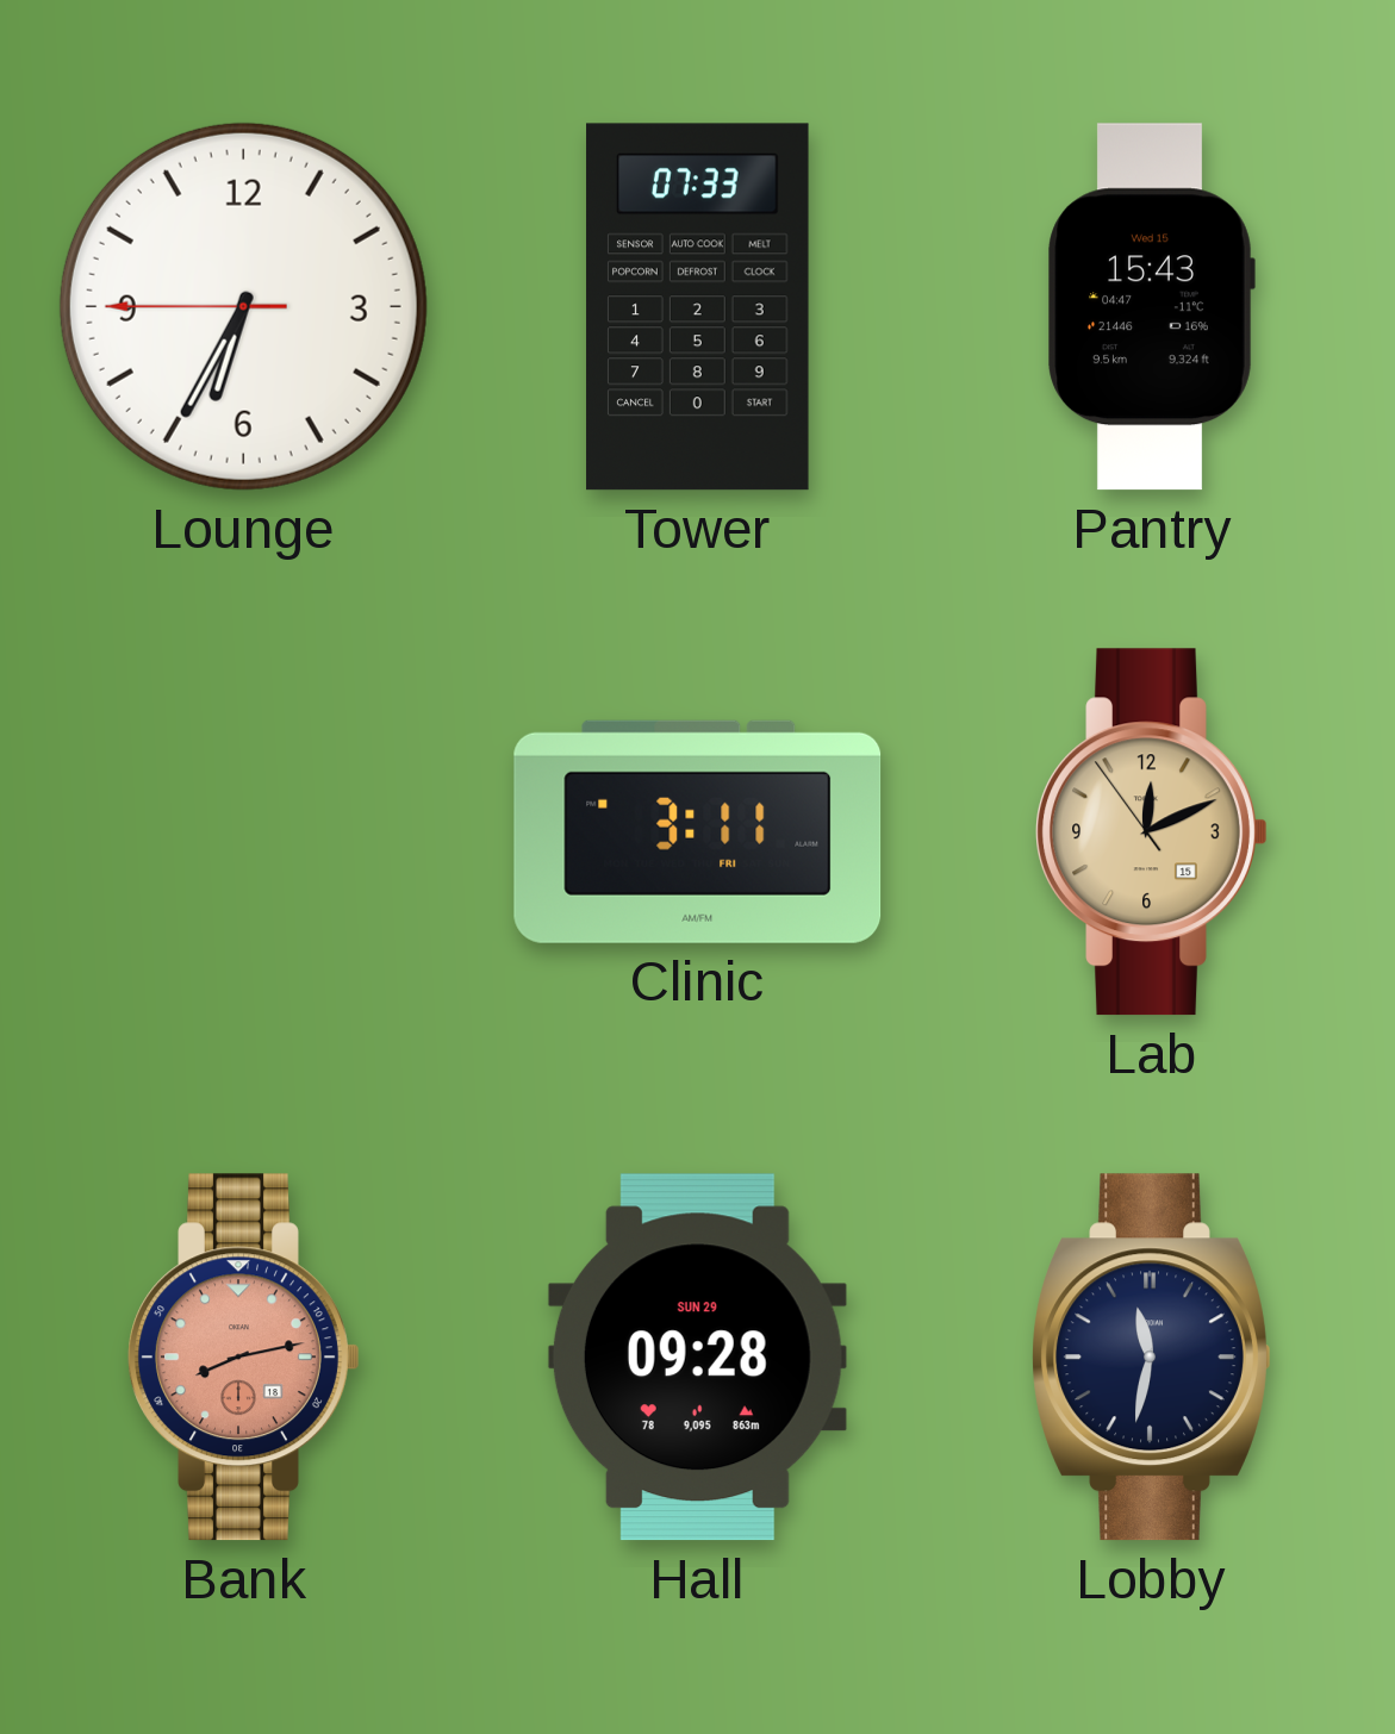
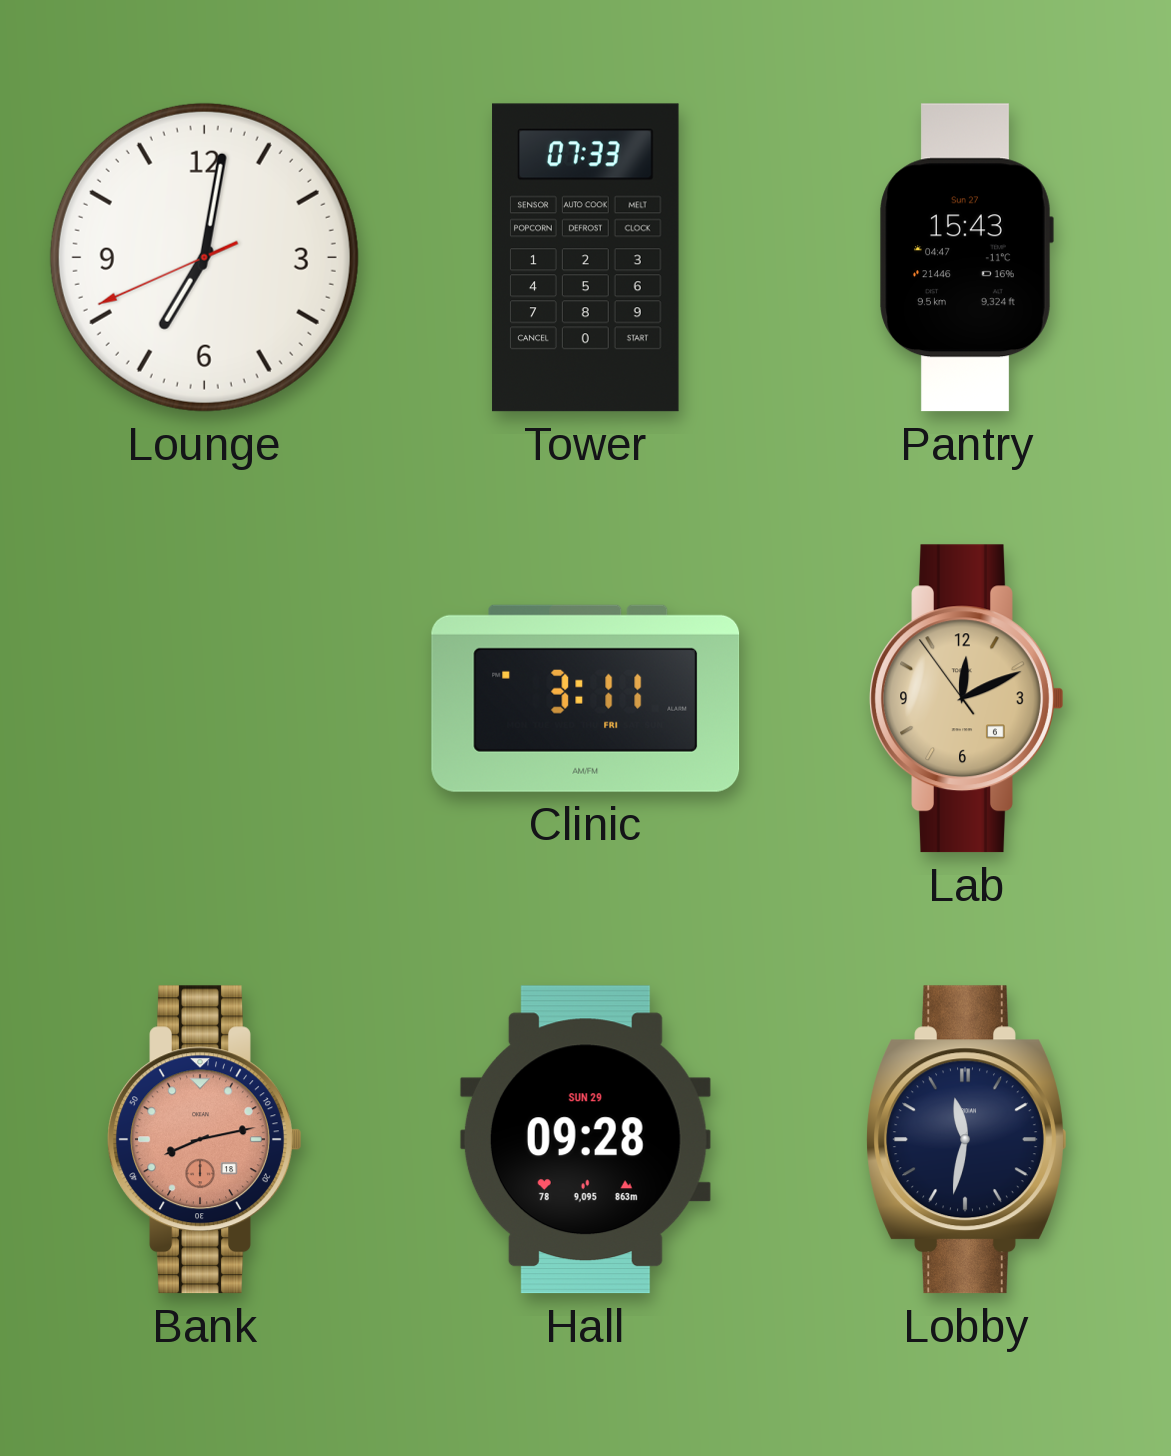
Lounge: 6:34 -> 7:01 (204, 257)
Pantry date: Wed 15 -> Sun 27 (966, 258)
Lab date: 15 -> 6 (967, 699)
